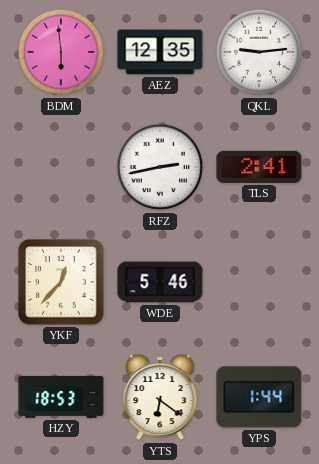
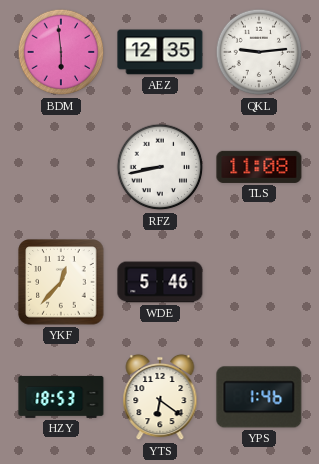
RFZ: 2:43 -> 8:43 (160, 167)
TLS: 2:41 -> 11:08 (259, 167)
YPS: 1:44 -> 1:46 (259, 397)
